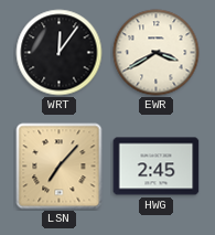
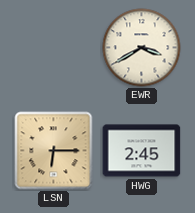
WRT: 12:06 -> none (60, 53)
LSN: 7:07 -> 6:15 (54, 151)
